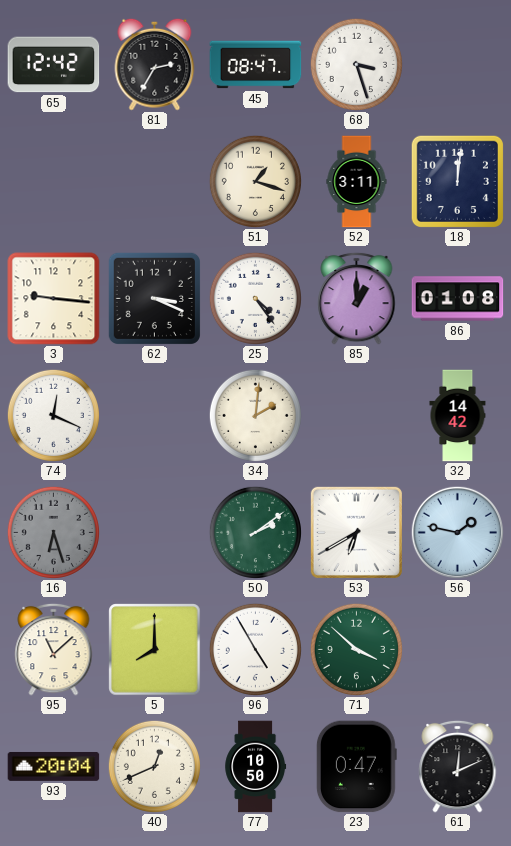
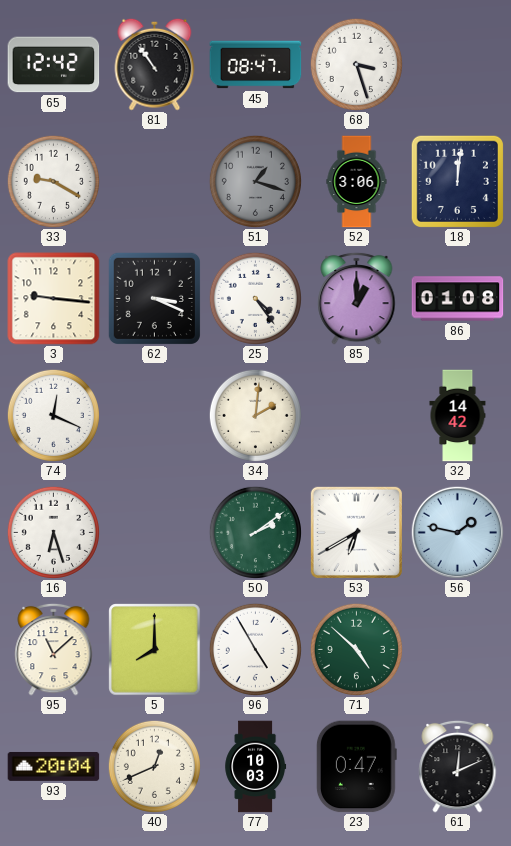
81: 2:35 -> 10:54 (155, 64)
33: none -> 9:20 (53, 181)
51 dial: cream -> grey (255, 181)
52: 3:11 -> 3:06 (357, 182)
16 dial: grey -> white (53, 532)
71: 3:52 -> 4:52 (356, 649)
77: 10:50 -> 10:03 (256, 767)
